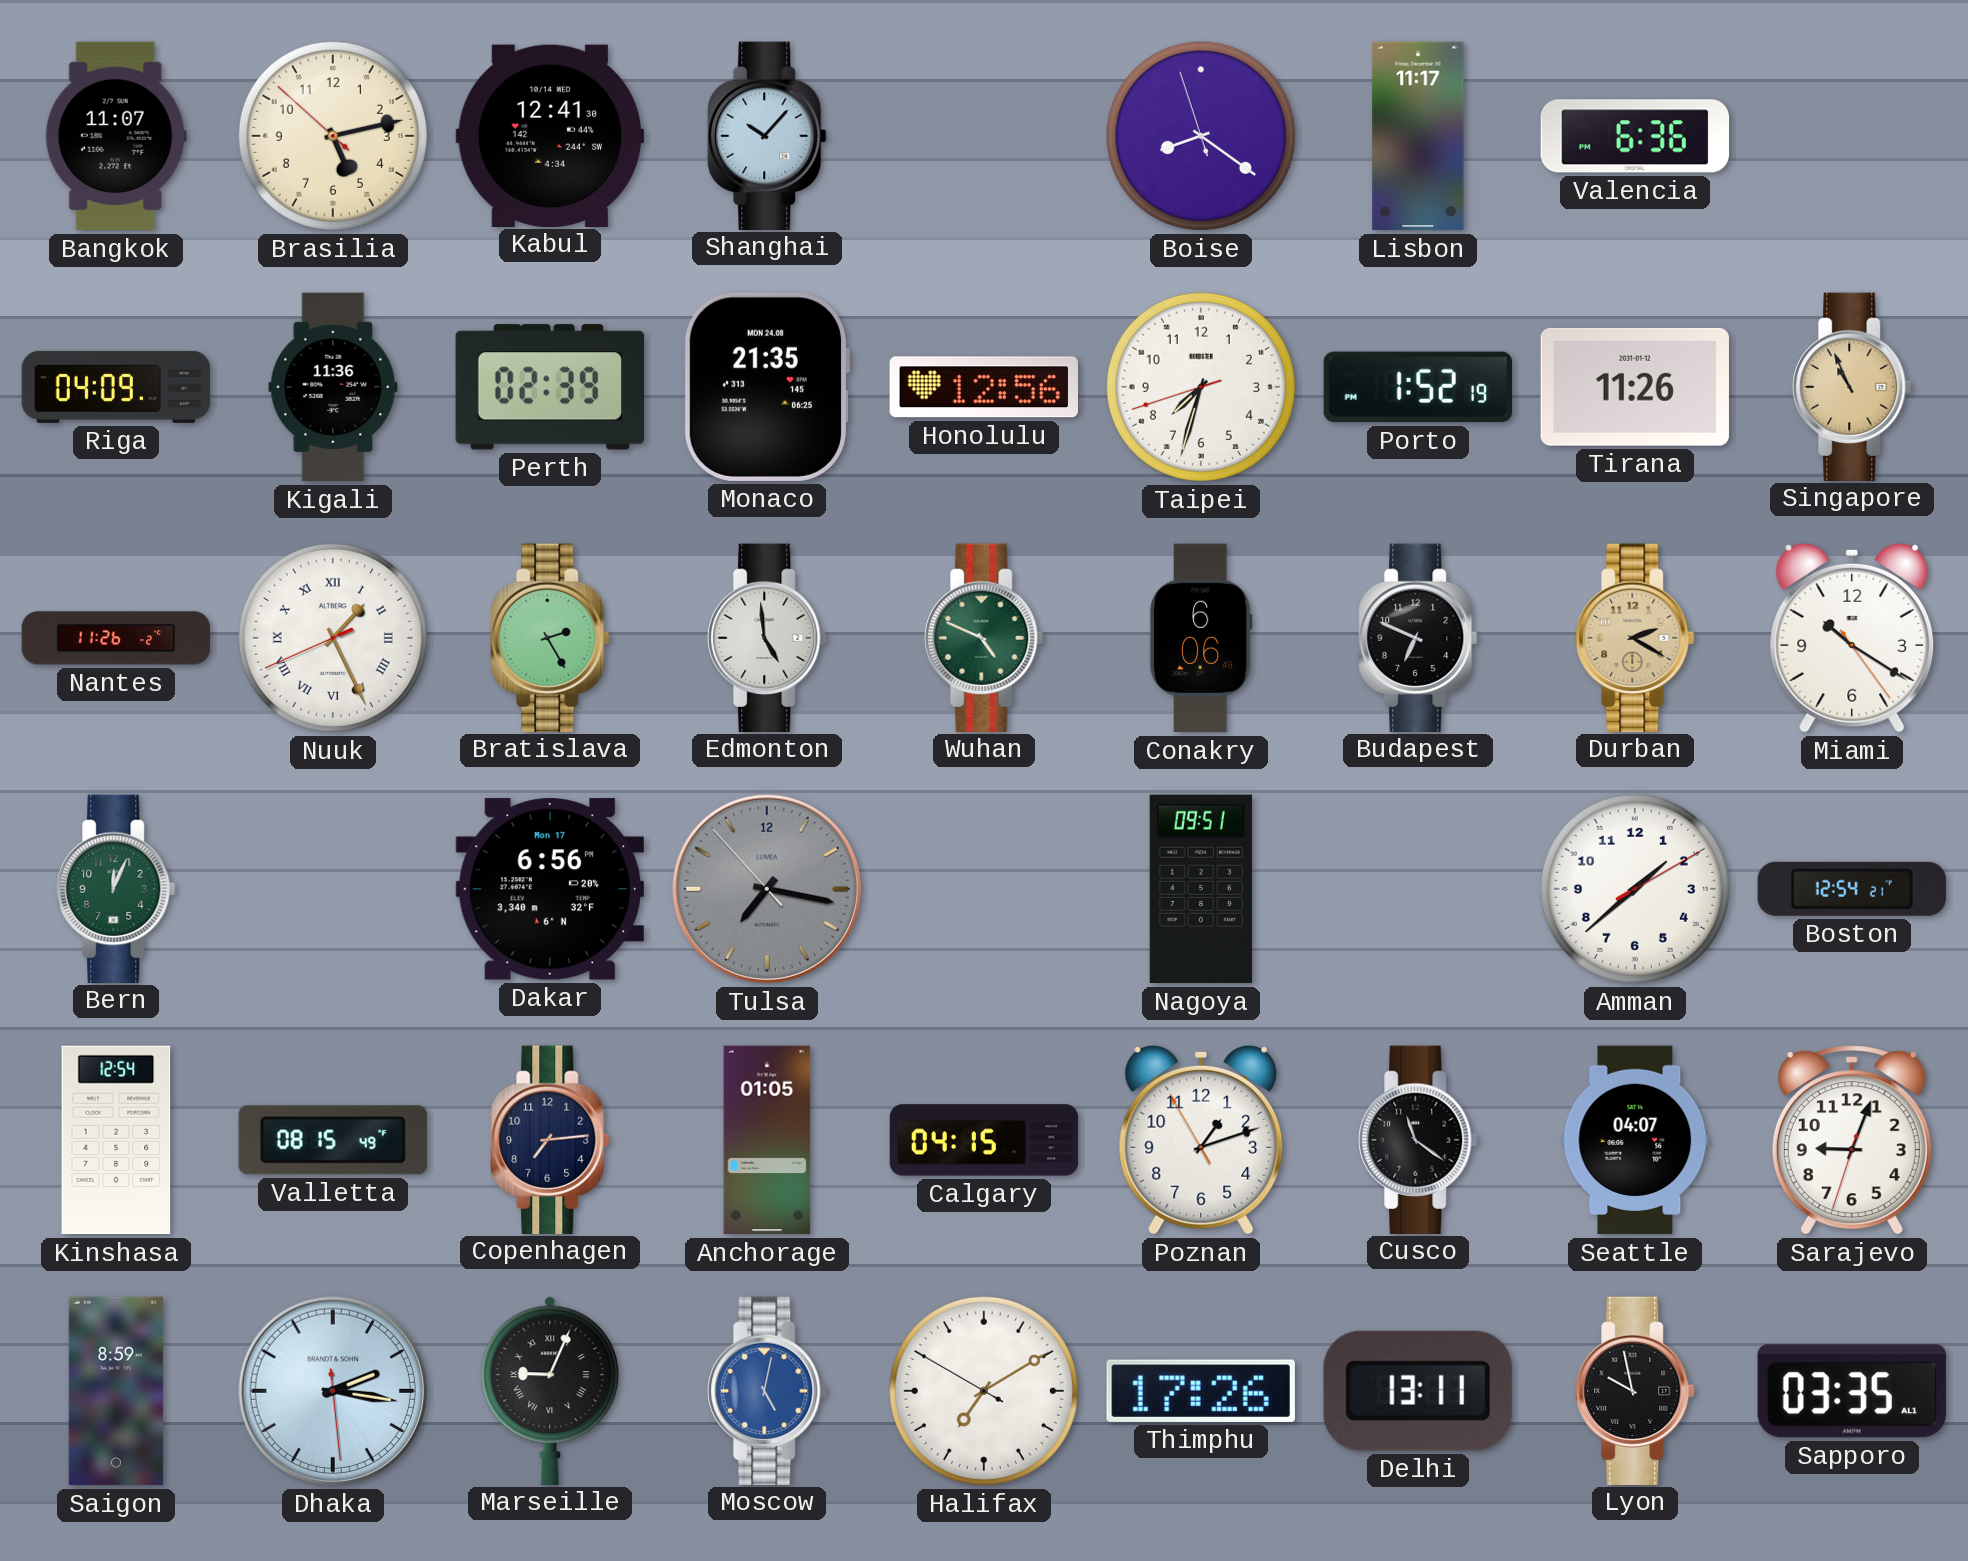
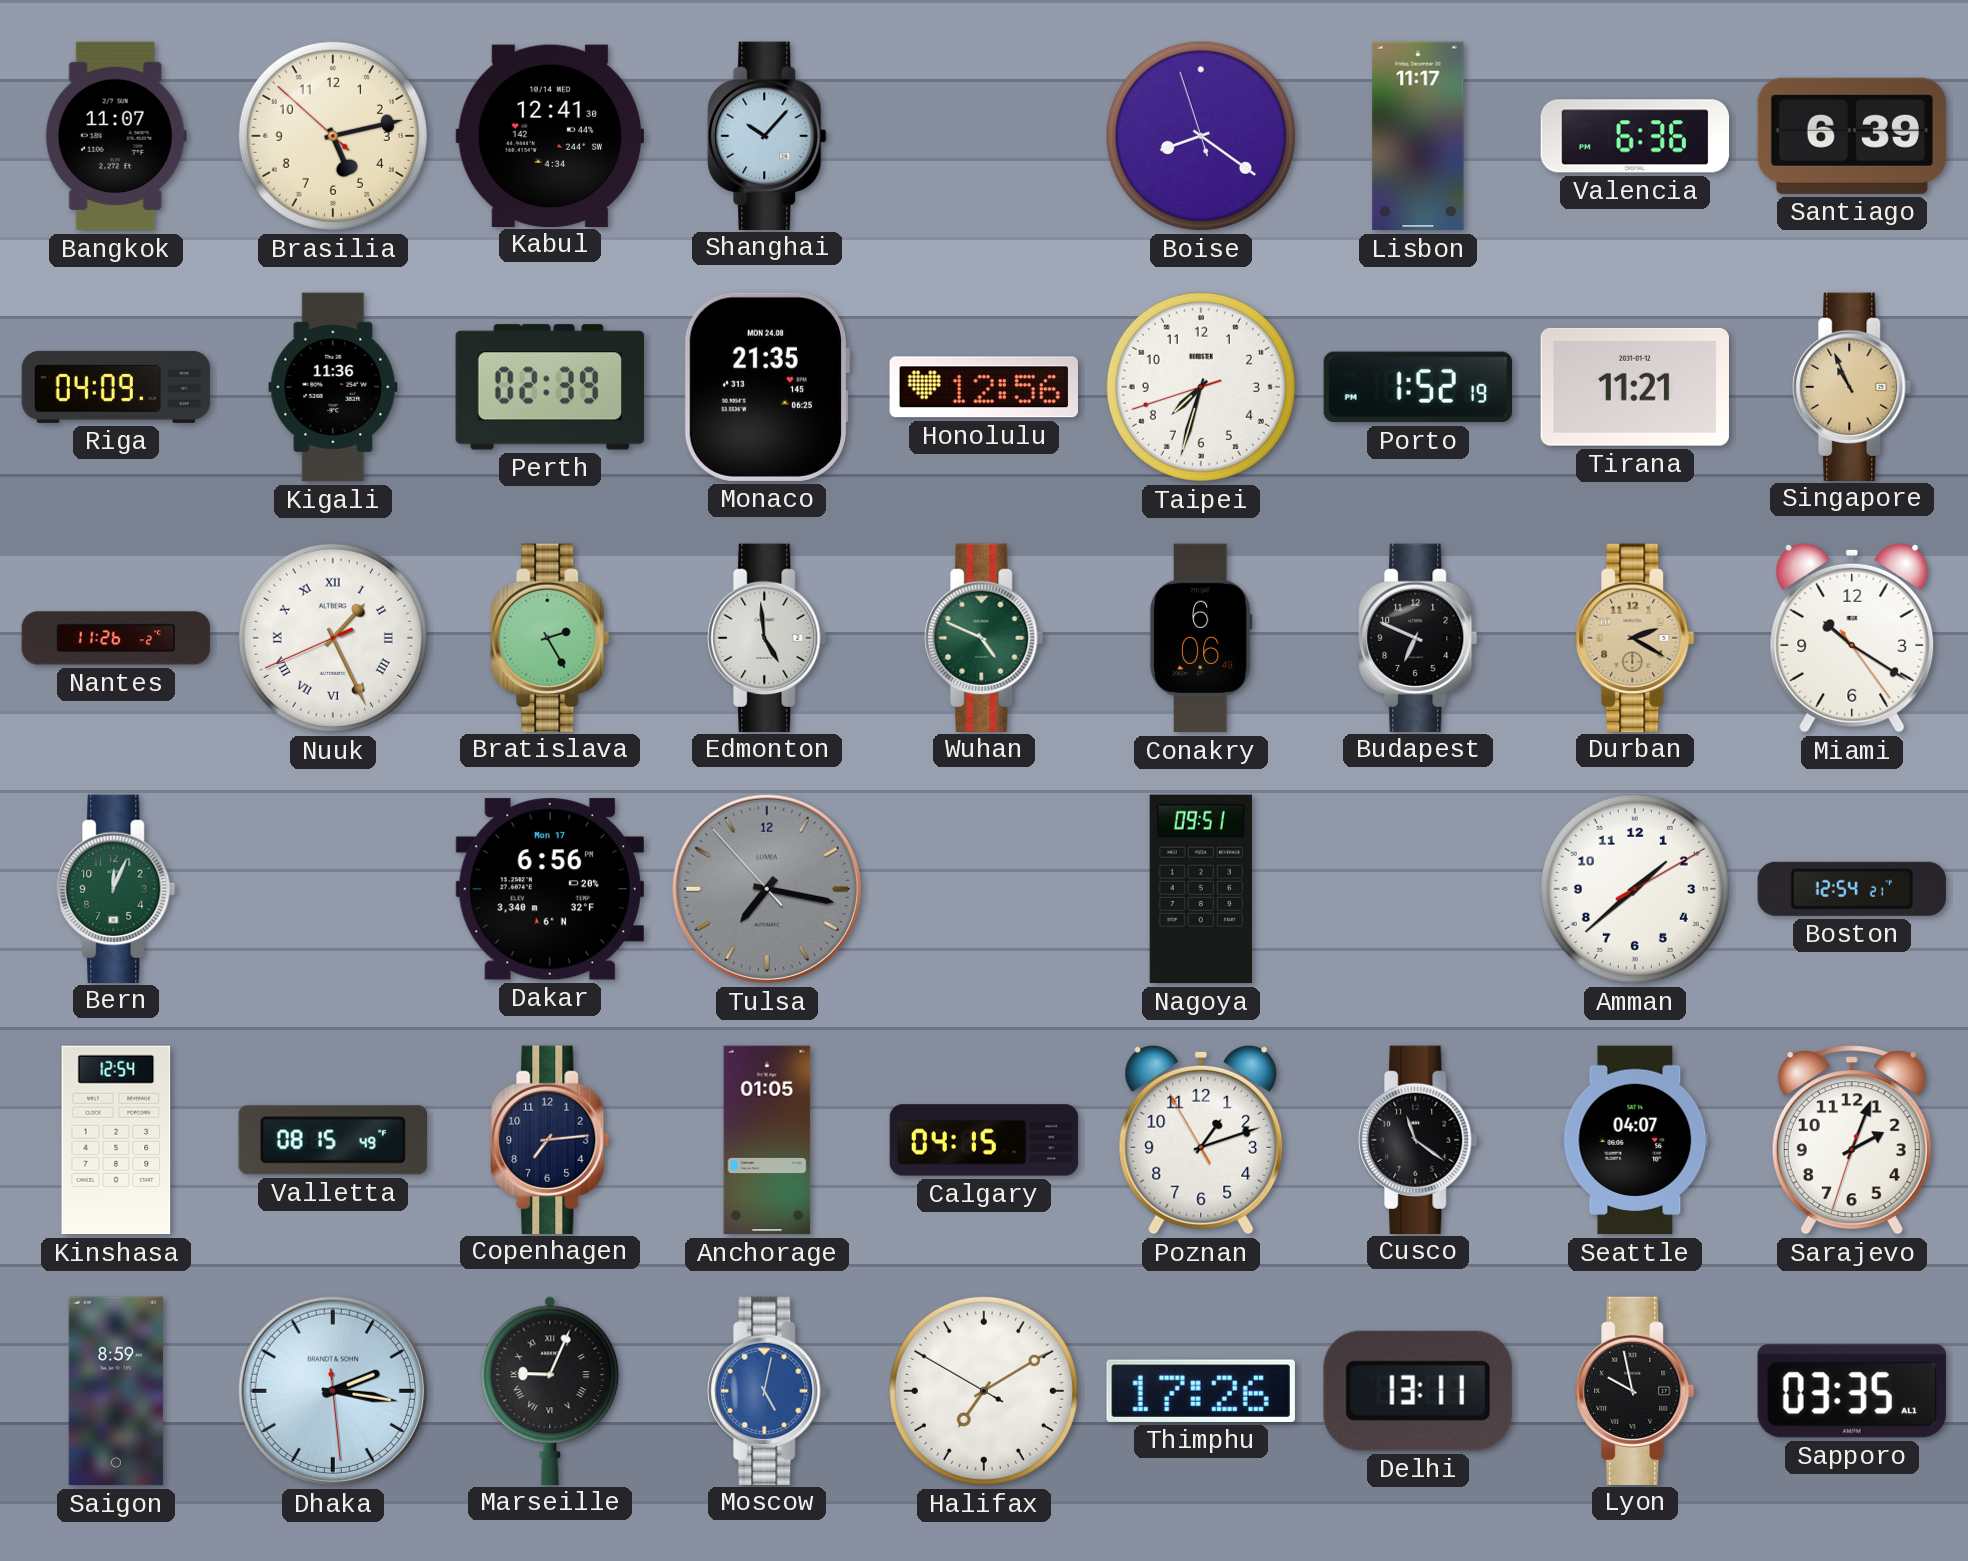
Santiago: none -> 6:39 (1851, 136)
Tirana: 11:26 -> 11:21 (1635, 387)
Sarajevo: 9:03 -> 2:03 (1852, 1140)
